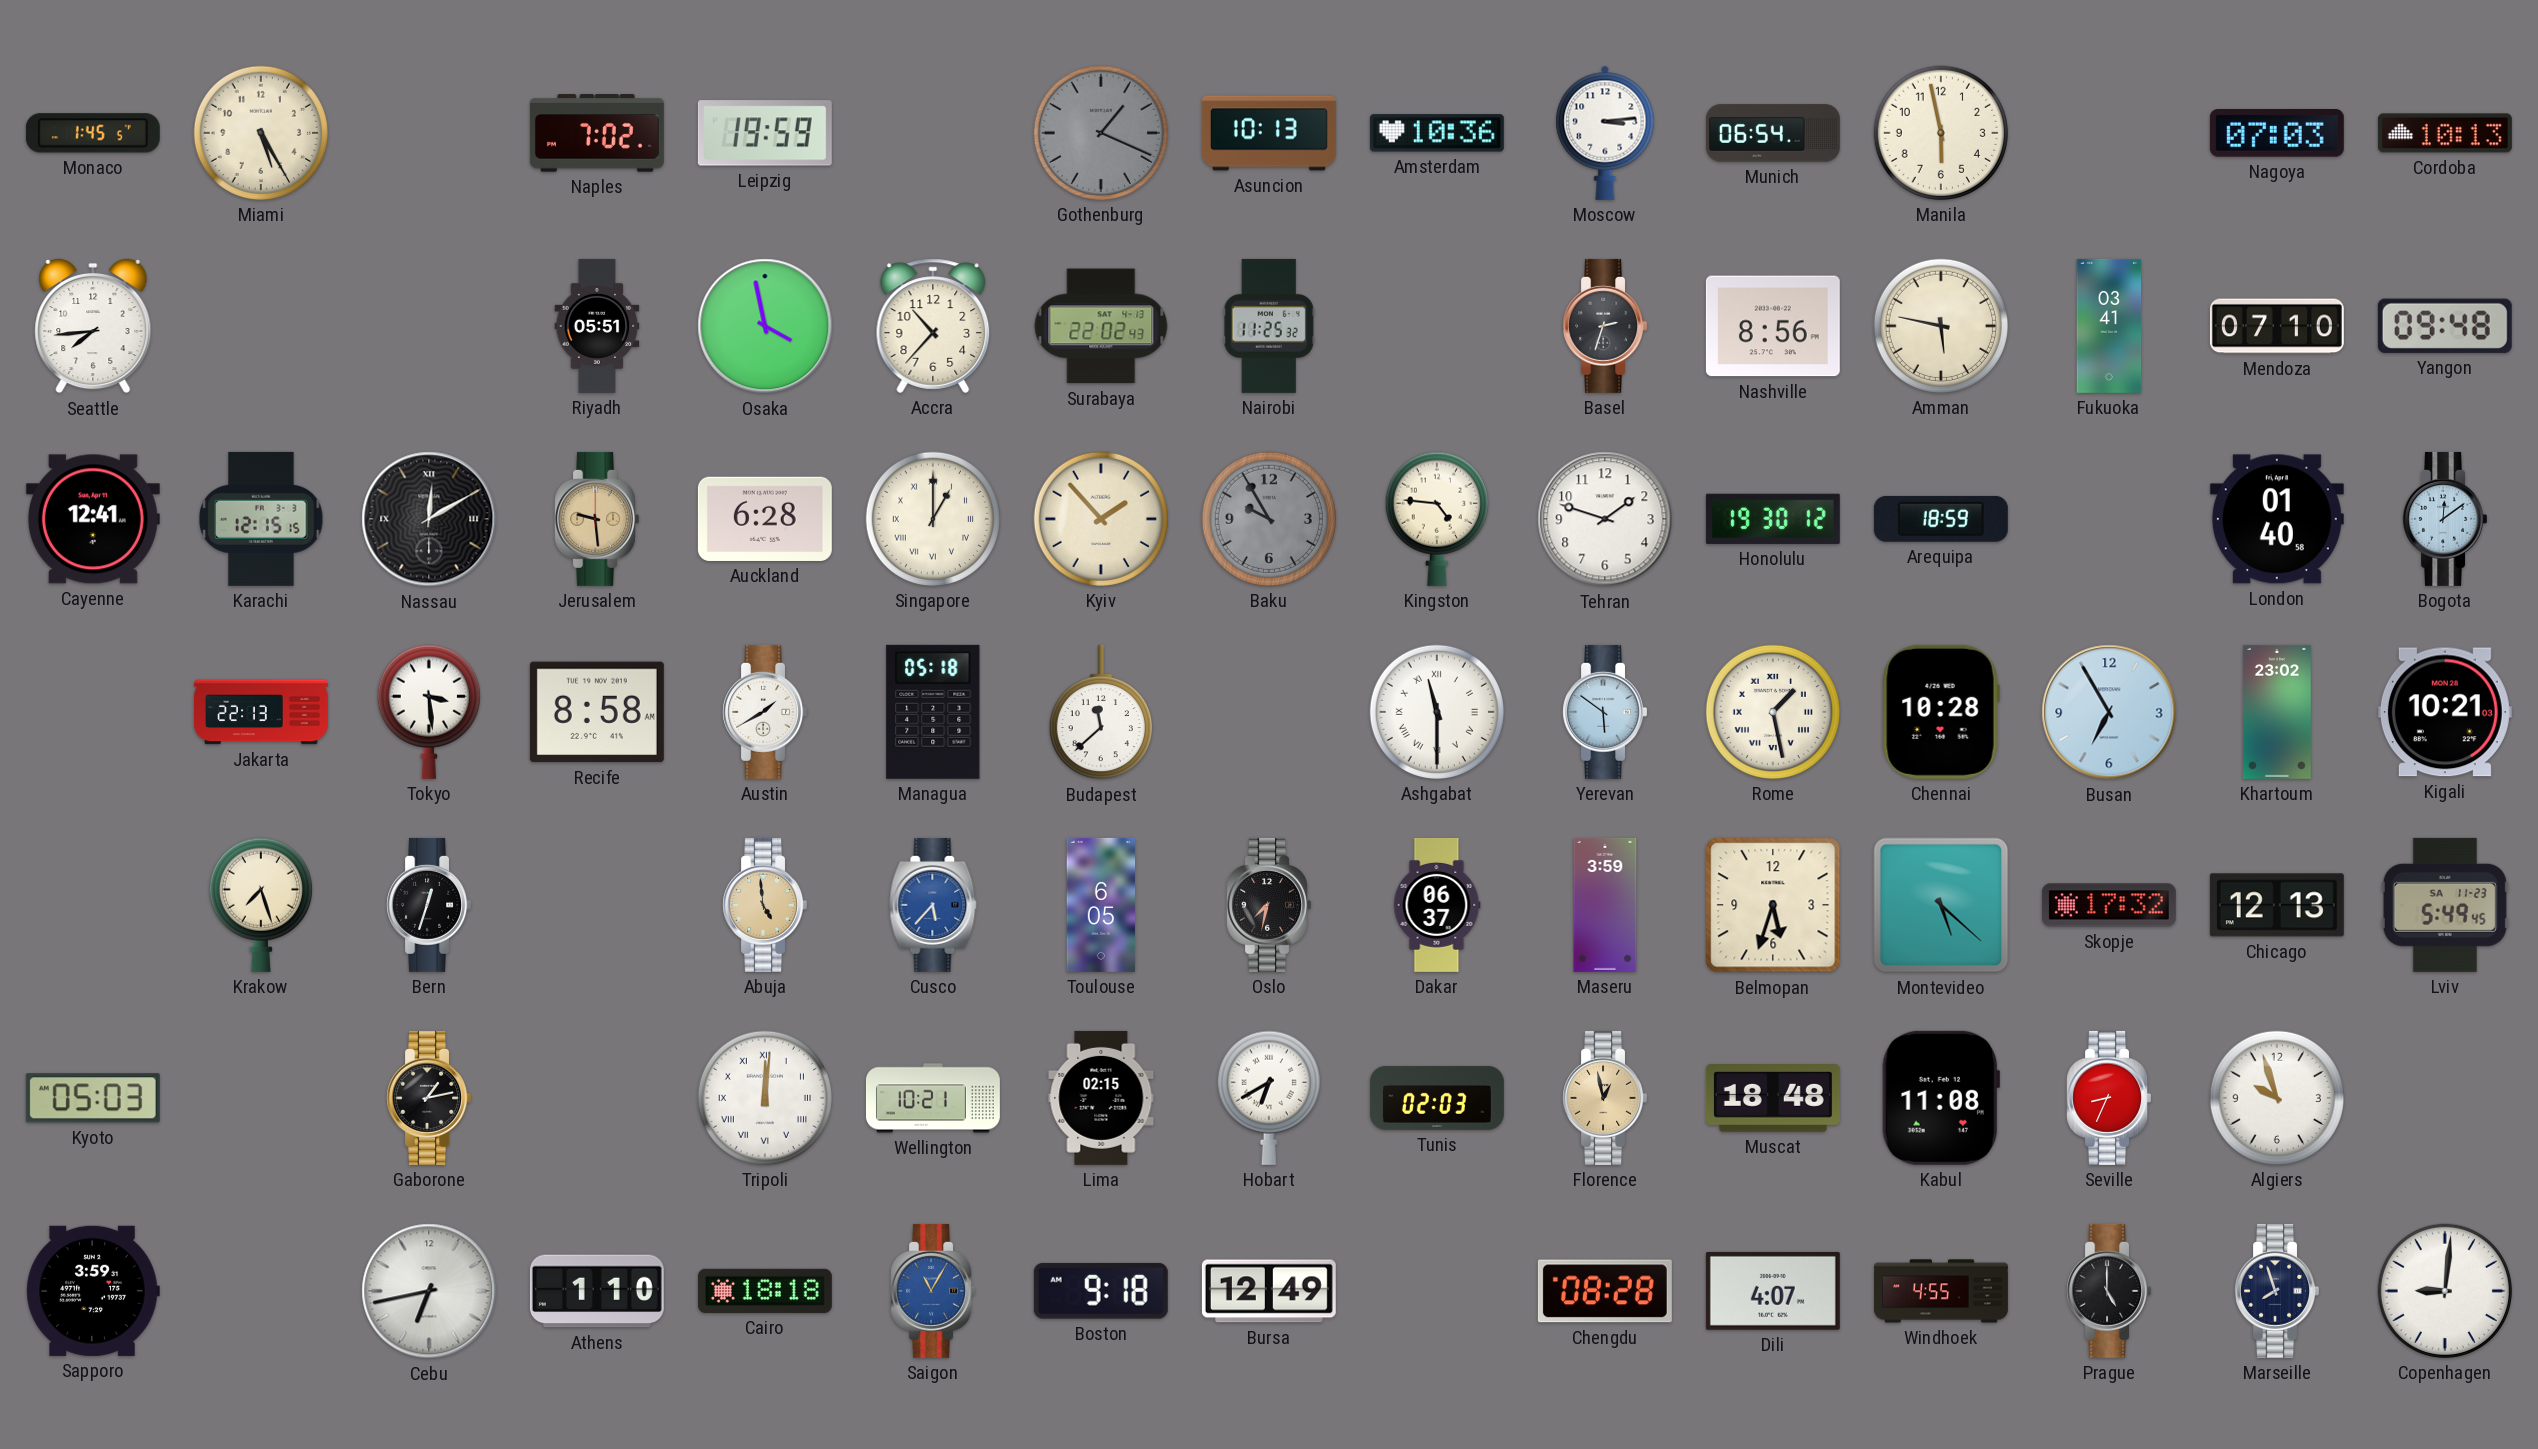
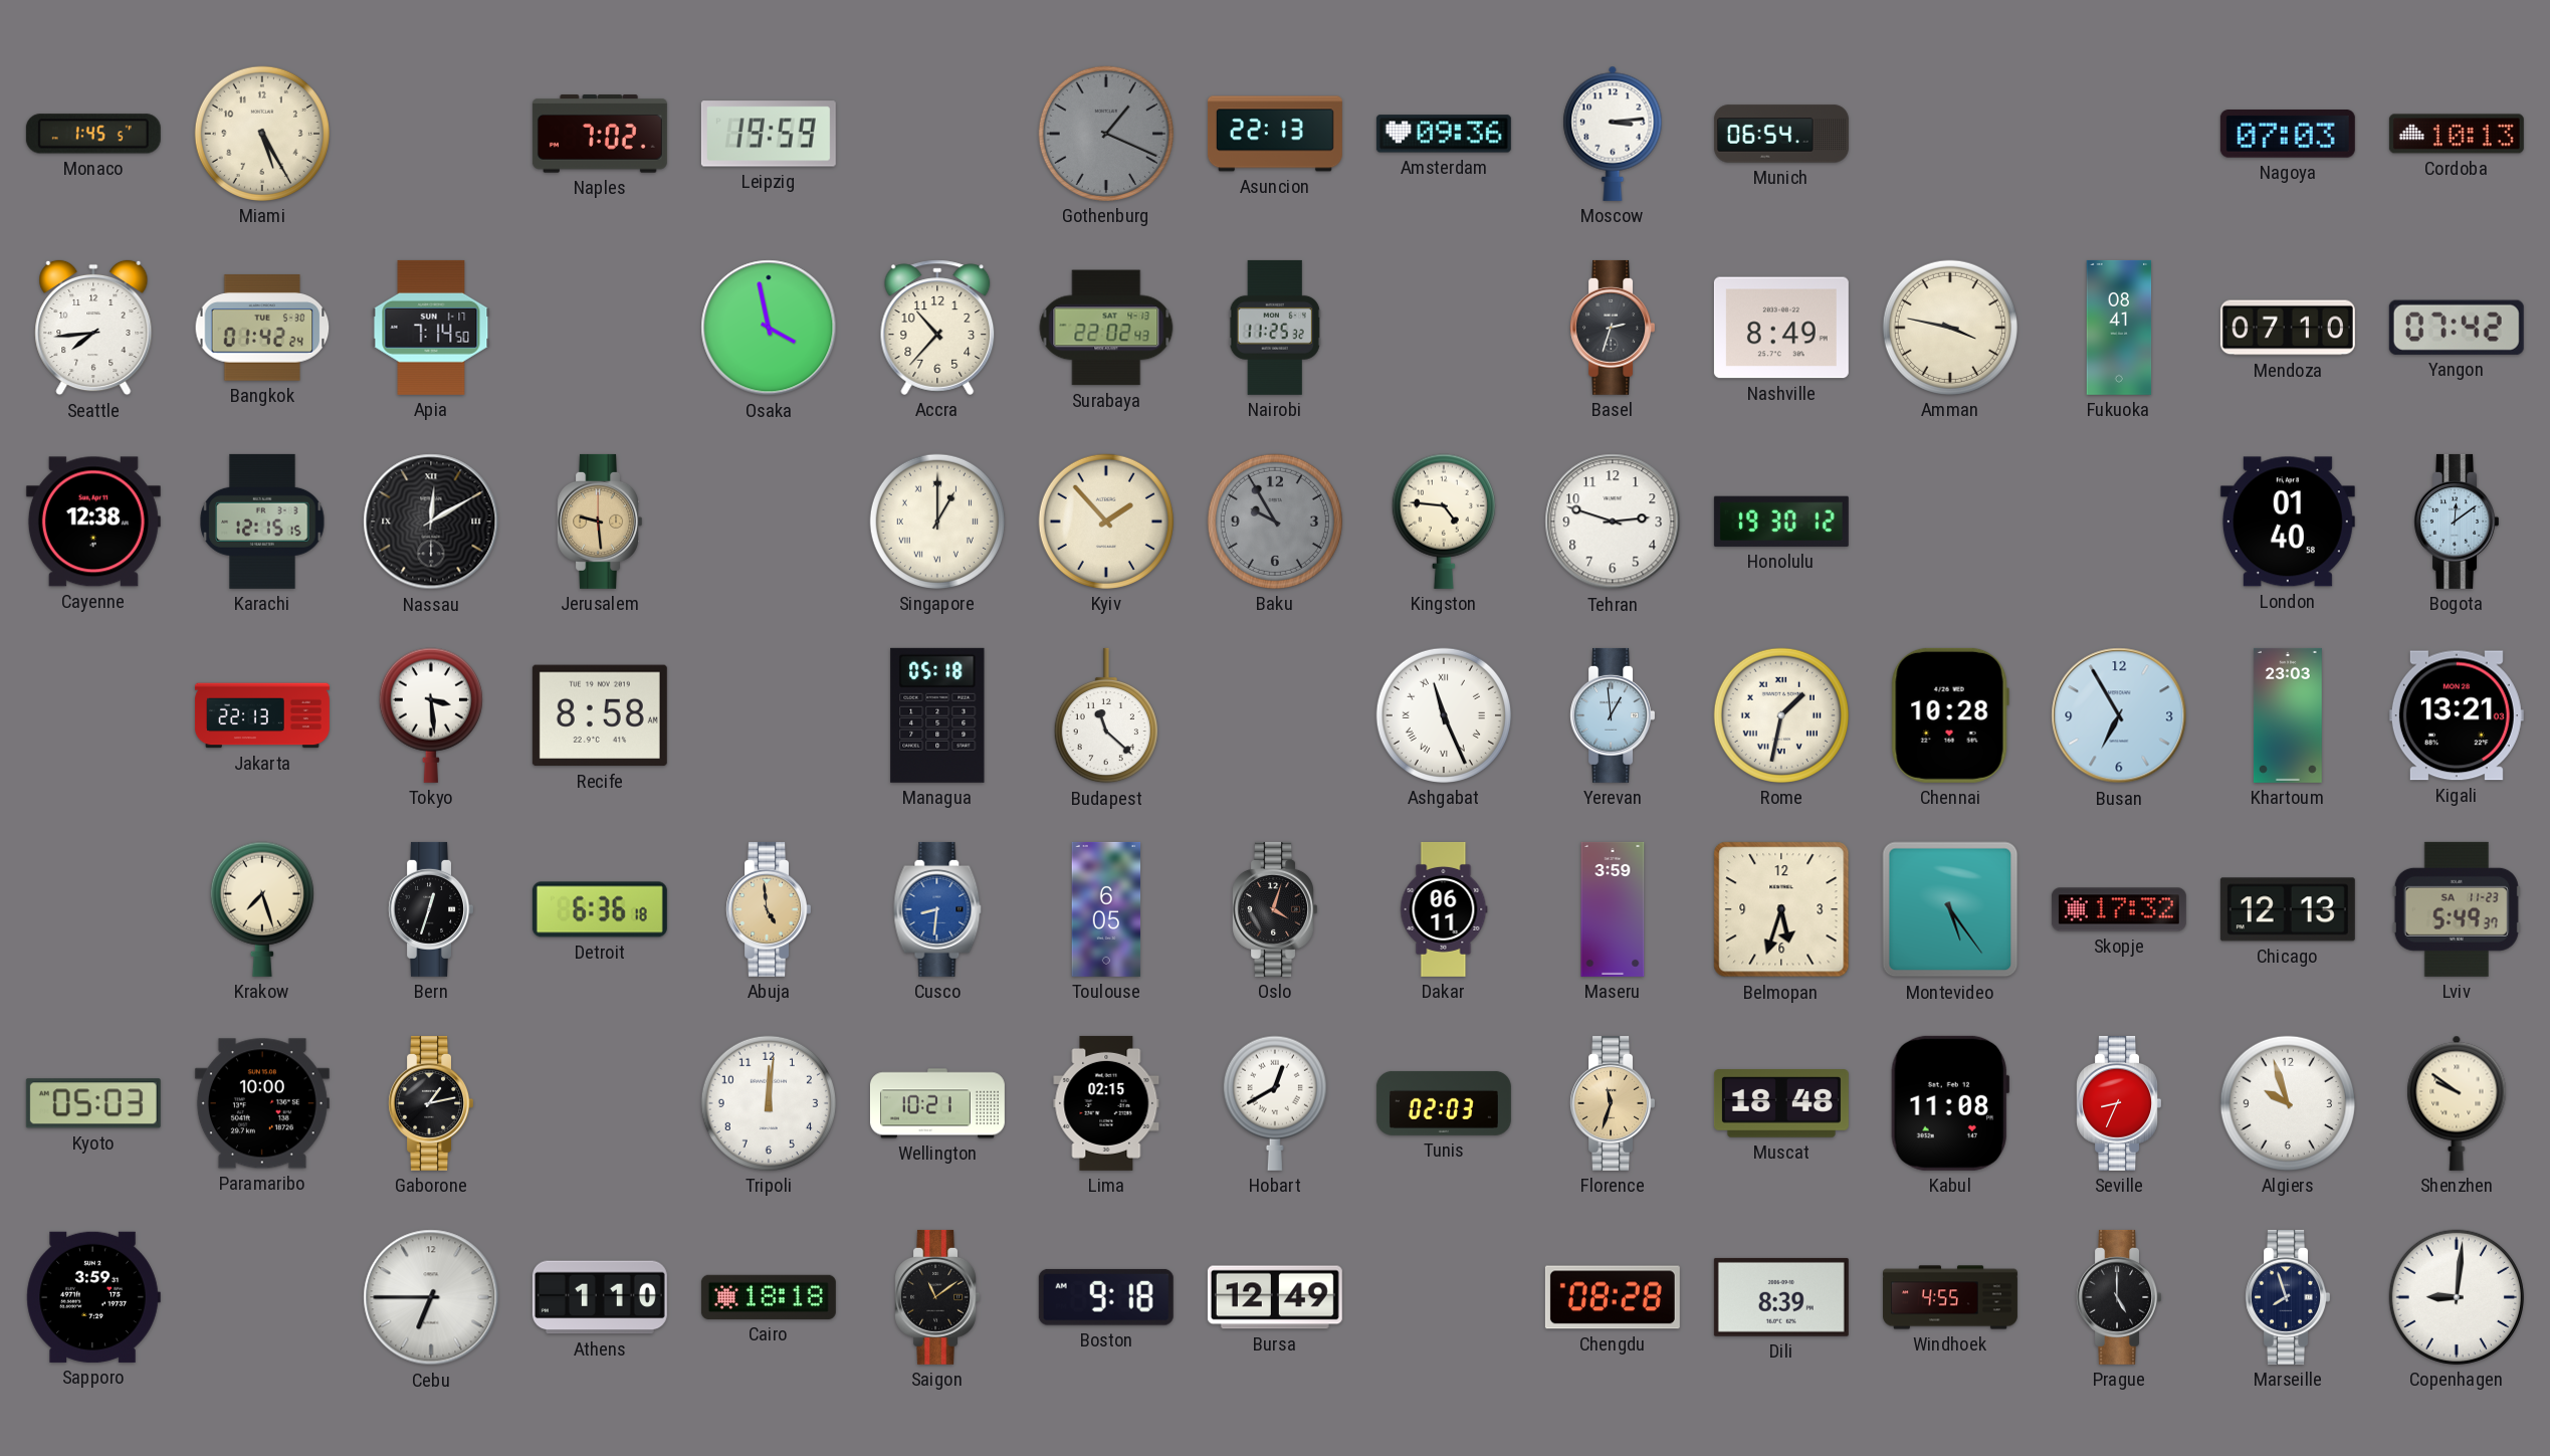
Asuncion: 10:13 -> 22:13 (1275, 134)
Amsterdam: 10:36 -> 09:36 (1444, 134)
Manila: 5:58 -> none (1941, 133)
Bangkok: none -> 01:42 (262, 328)
Apia: none -> 7:14 (431, 328)
Riyadh: 05:51 -> none (597, 326)
Nashville: 8:56 -> 8:49 (1781, 328)
Amman: 5:47 -> 3:47 (1950, 328)
Fukuoka: 03:41 -> 08:41 (2119, 328)
Yangon: 09:48 -> 07:42 (2457, 328)
Cayenne: 12:41 -> 12:38 (93, 522)
Auckland: 6:28 -> none (765, 519)
Tehran: 1:48 -> 2:48 (1613, 522)
Arequipa: 18:59 -> none (1941, 519)
Austin: 1:40 -> none (764, 712)
Budapest: 11:38 -> 11:22 (1106, 715)
Ashgabat: 11:30 -> 11:26 (1444, 715)
Yerevan: 5:51 -> 12:59 (1612, 715)
Rome: 1:28 -> 1:32 (1781, 715)
Khartoum: 23:02 -> 23:03 (2288, 715)
Kigali: 10:21 -> 13:21 (2457, 715)
Detroit: none -> 6:36 (600, 909)
Cusco: 5:37 -> 8:31 (937, 909)
Oslo: 7:32 -> 4:03 (1274, 909)
Dakar: 06:37 -> 06:11 (1444, 909)
Montevideo: 5:22 -> 5:24 (1950, 909)
Lviv: 5:49:45 -> 5:49:37 (2457, 909)
Paramaribo: none -> 10:00 (262, 1103)
Tripoli numerals: Roman -> Arabic (769, 1103)
Hobart: 6:40 -> 12:40 (1275, 1103)
Florence: 12:58 -> 11:33 (1612, 1103)
Shenzhen: none -> 9:51 (2457, 1103)
Cebu: 6:43 -> 6:45 (431, 1297)
Saigon: 11:05 -> 11:09 (936, 1297)
Saigon dial: blue -> black (936, 1297)
Dili: 4:07 -> 8:39 (1781, 1297)
